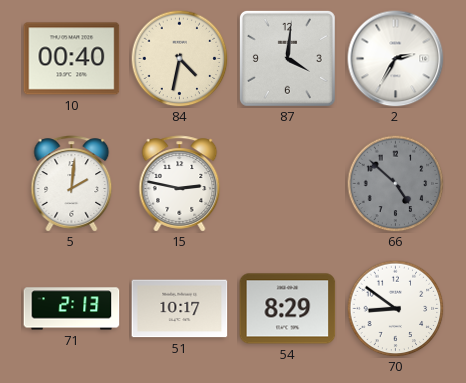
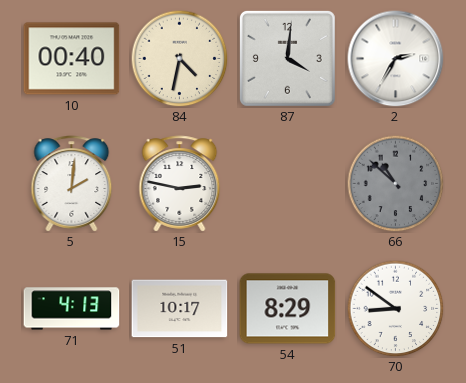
66: 4:52 -> 10:52 (395, 183)
71: 2:13 -> 4:13 (72, 309)
